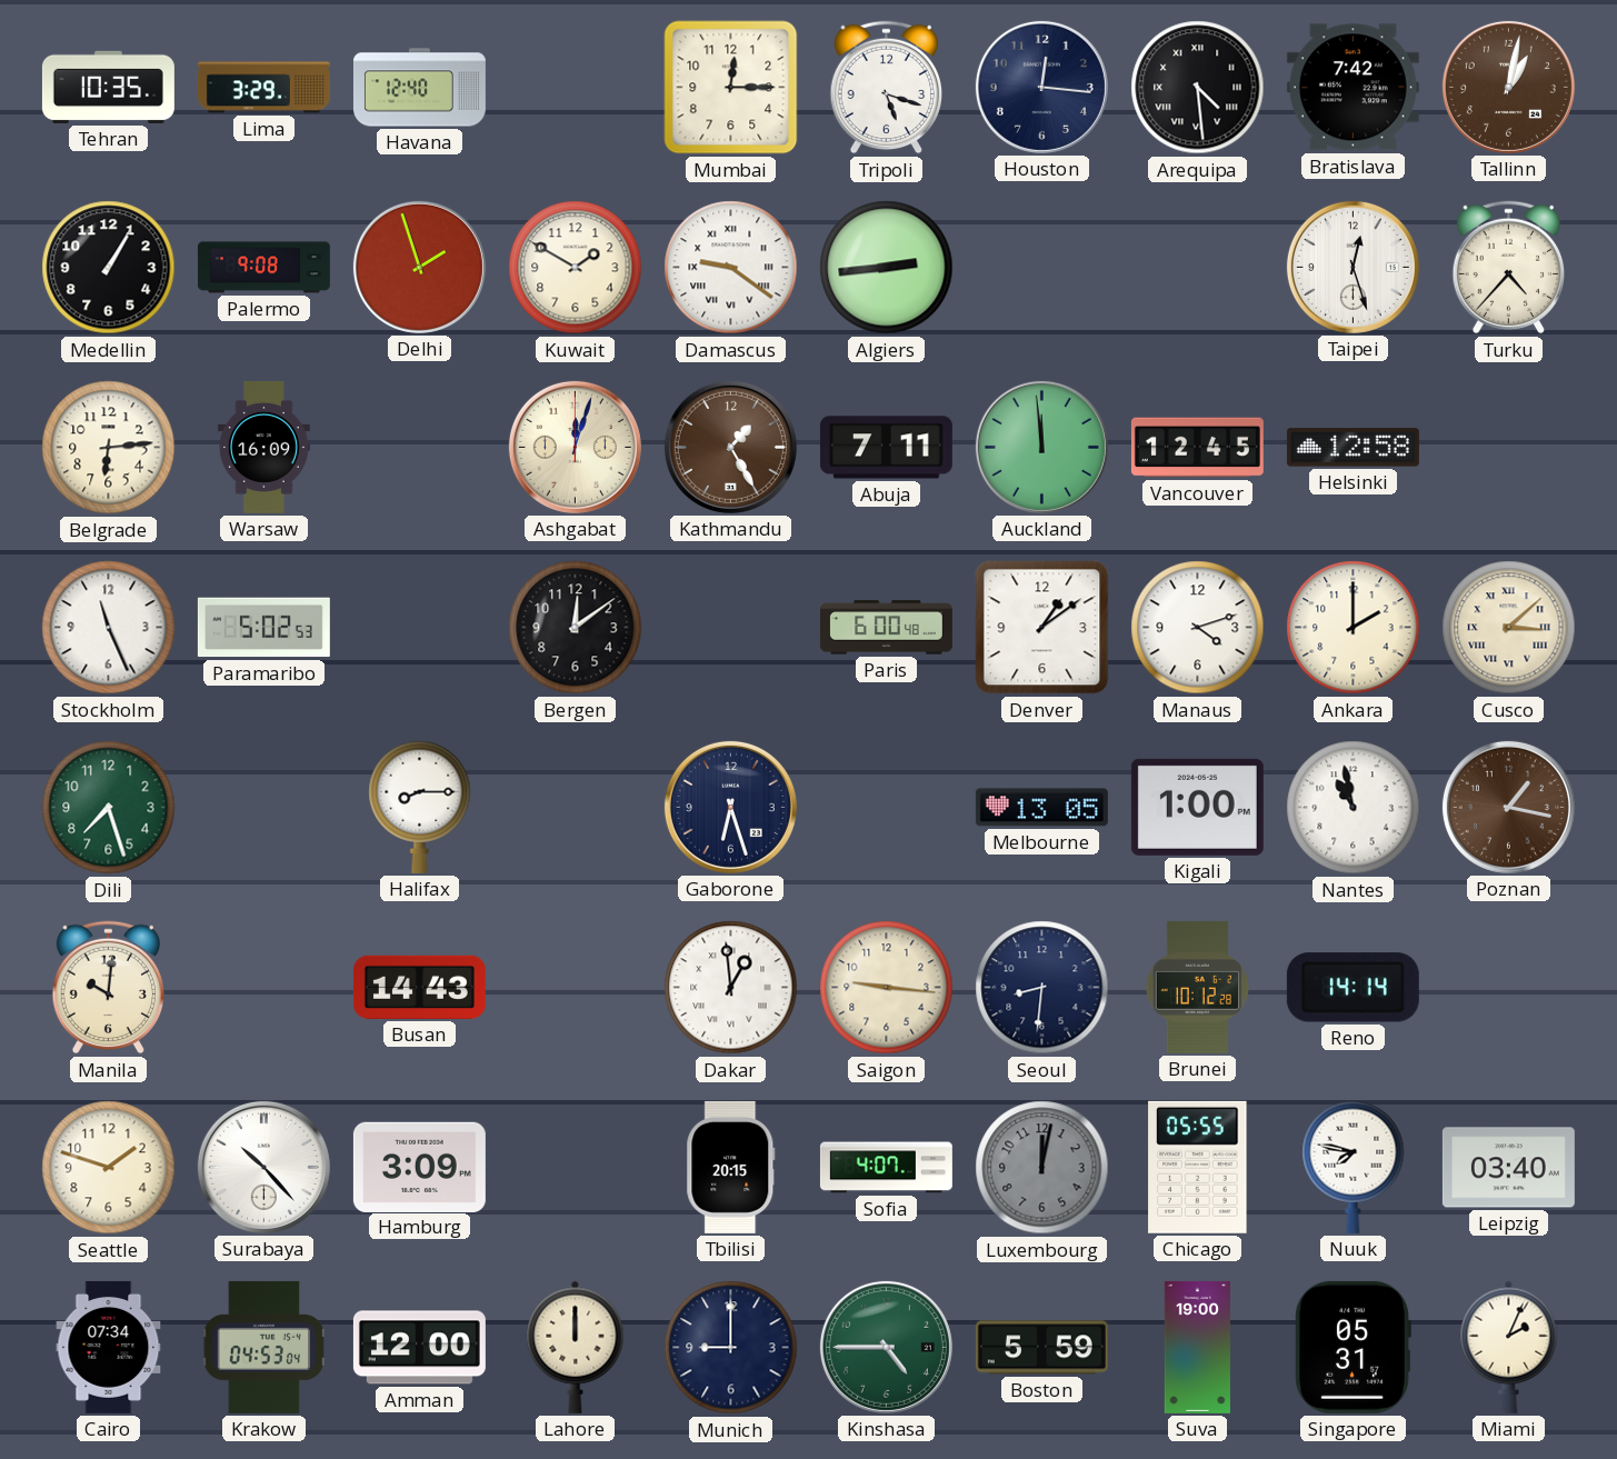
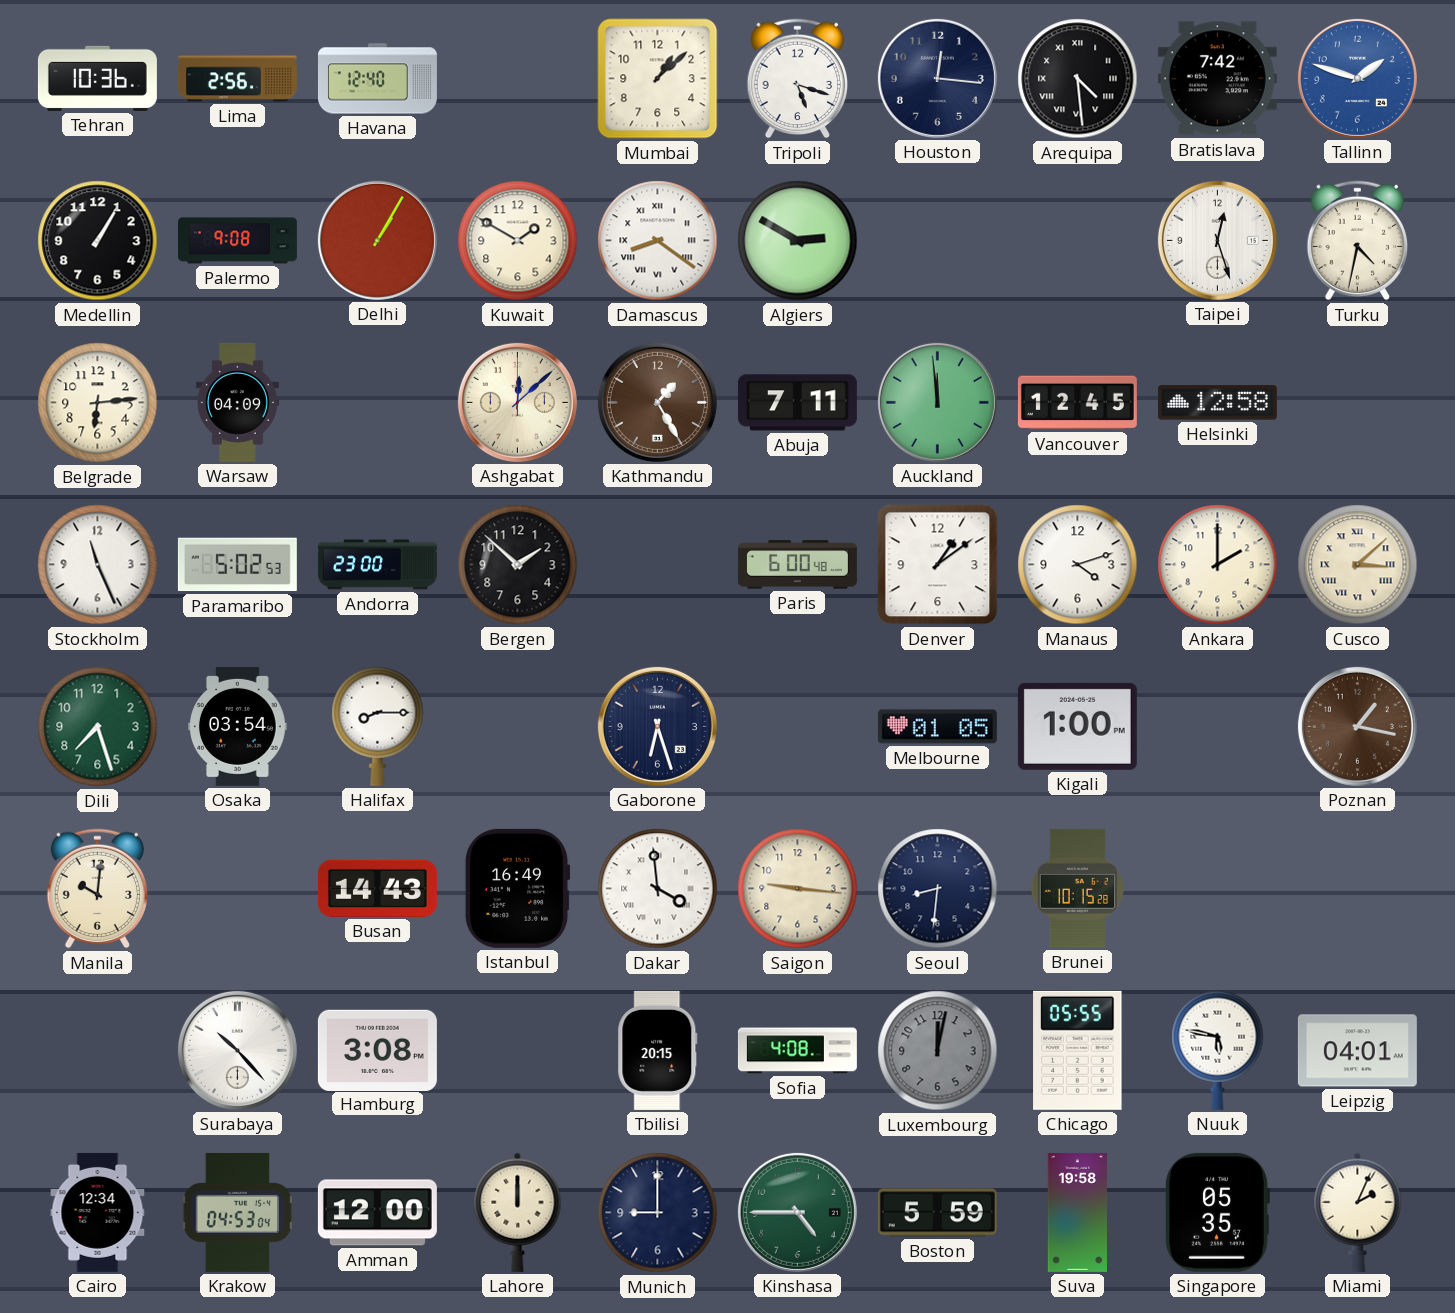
Tehran: 10:35 -> 10:36 (97, 78)
Lima: 3:29 -> 2:56 (237, 79)
Mumbai: 12:15 -> 1:08 (658, 79)
Tallinn: 1:02 -> 1:48 (1357, 78)
Tallinn dial: brown -> blue (1357, 78)
Delhi: 1:57 -> 1:05 (377, 240)
Damascus: 9:21 -> 8:21 (658, 241)
Algiers: 2:44 -> 2:50 (798, 241)
Turku: 4:37 -> 4:32 (1357, 241)
Warsaw: 16:09 -> 04:09 (237, 402)
Ashgabat: 12:03 -> 12:08 (517, 402)
Andorra: none -> 23:00 (377, 565)
Bergen: 12:09 -> 1:52 (518, 565)
Osaka: none -> 03:54 (238, 726)
Melbourne: 13:05 -> 01:05 (937, 727)
Nantes: 10:58 -> none (1354, 808)
Istanbul: none -> 16:49 (517, 888)
Dakar: 12:59 -> 3:59 (658, 889)
Brunei: 10:12 -> 10:15 (1078, 888)
Reno: 14:14 -> none (1353, 988)
Seattle: 1:48 -> none (109, 1168)
Hamburg: 3:09 -> 3:08 (377, 1050)
Sofia: 4:07 -> 4:08 (797, 1051)
Nuuk: 7:47 -> 5:47 (1218, 1050)
Leipzig: 03:40 -> 04:01 (1357, 1051)
Cairo: 07:34 -> 12:34 (98, 1212)
Suva: 19:00 -> 19:58 (1077, 1212)
Singapore: 05:31 -> 05:35 (1217, 1212)
